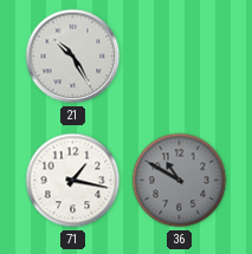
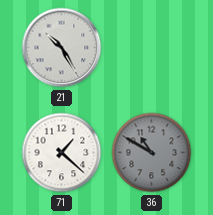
71: 1:17 -> 1:22 (62, 153)
